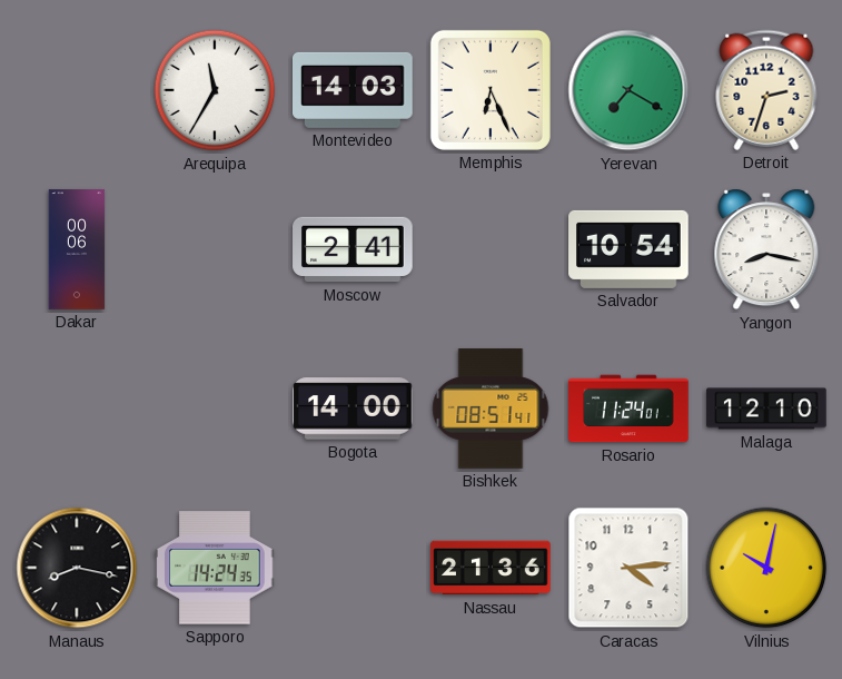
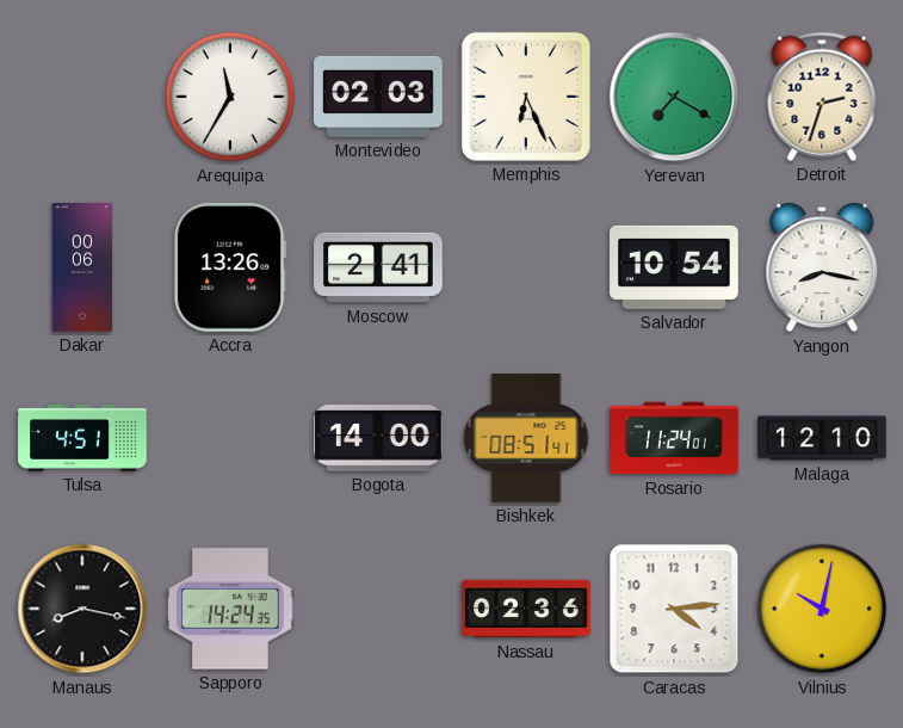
Montevideo: 14:03 -> 02:03 (379, 97)
Accra: none -> 13:26 (230, 267)
Tulsa: none -> 4:51 (82, 438)
Nassau: 21:36 -> 02:36 (526, 609)
